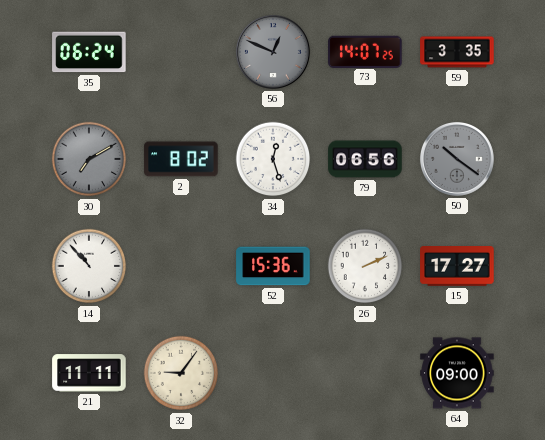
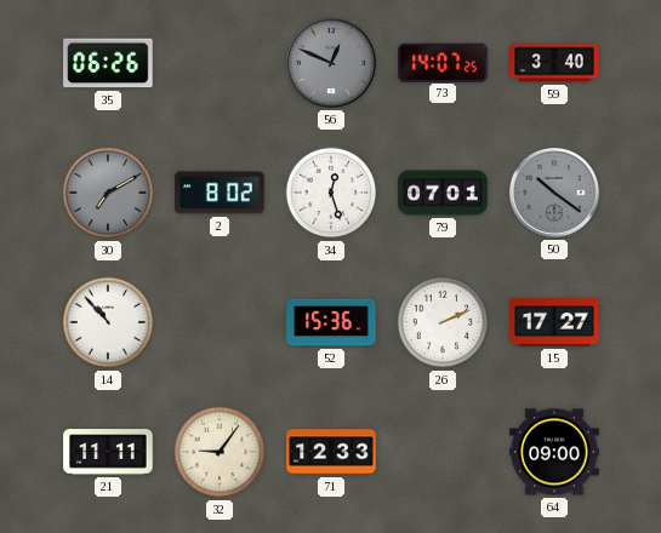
35: 06:24 -> 06:26 (108, 63)
59: 3:35 -> 3:40 (554, 63)
79: 06:56 -> 07:01 (443, 193)
71: none -> 12:33 (331, 452)
